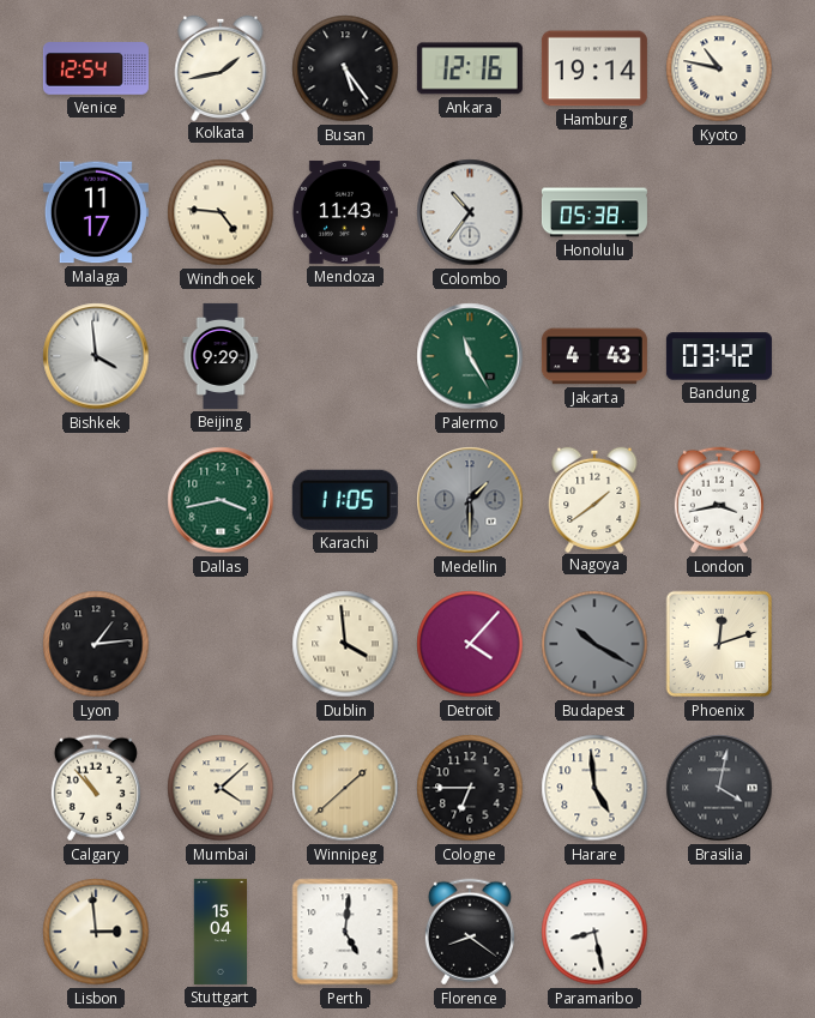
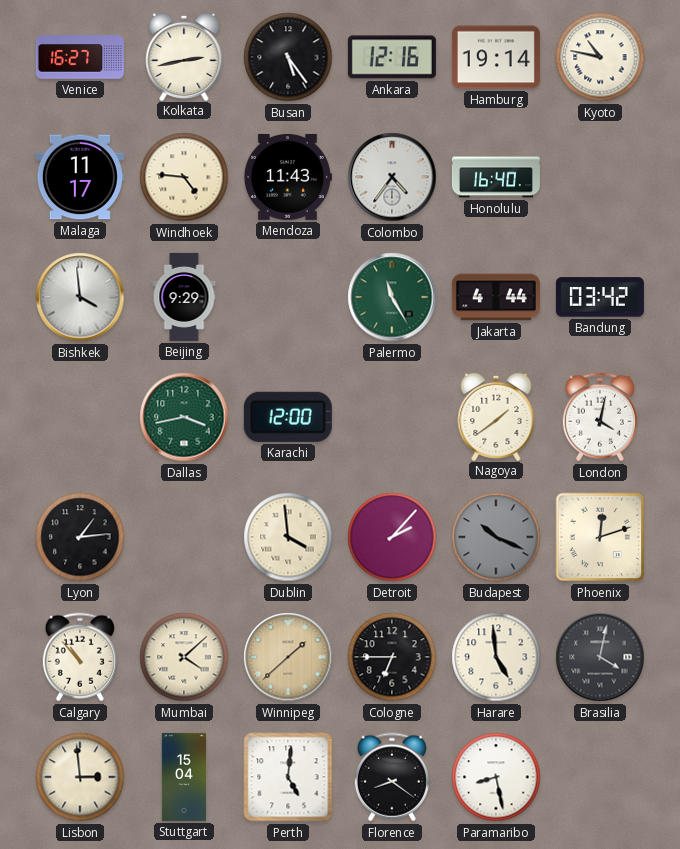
Venice: 12:54 -> 16:27 (80, 57)
Kolkata: 1:43 -> 2:43 (184, 56)
Colombo: 10:36 -> 4:36 (392, 177)
Honolulu: 05:38 -> 16:40 (496, 177)
Jakarta: 4:43 -> 4:44 (496, 297)
Karachi: 11:05 -> 12:00 (288, 417)
Medellin: 1:30 -> none (470, 500)
London: 3:43 -> 4:02 (600, 417)
Detroit: 4:07 -> 2:07 (392, 537)
Budapest: 10:20 -> 10:19 (496, 537)
